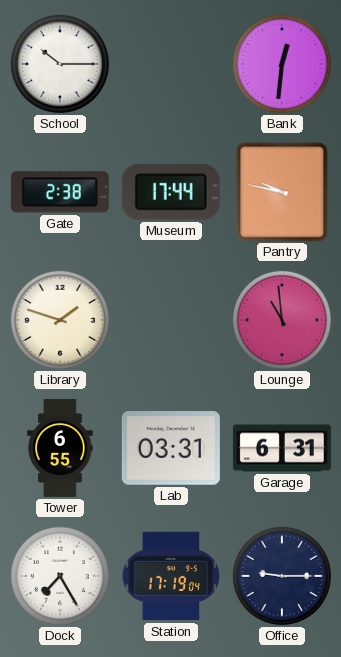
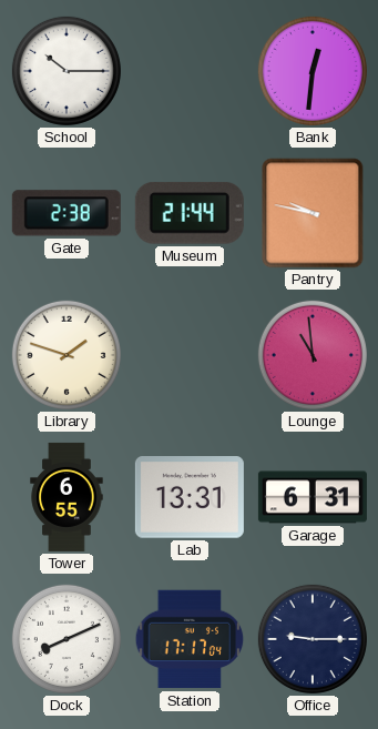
Museum: 17:44 -> 21:44 (190, 213)
Lab: 03:31 -> 13:31 (190, 497)
Dock: 7:25 -> 8:11 (67, 639)
Station: 17:19 -> 17:17 (190, 639)
